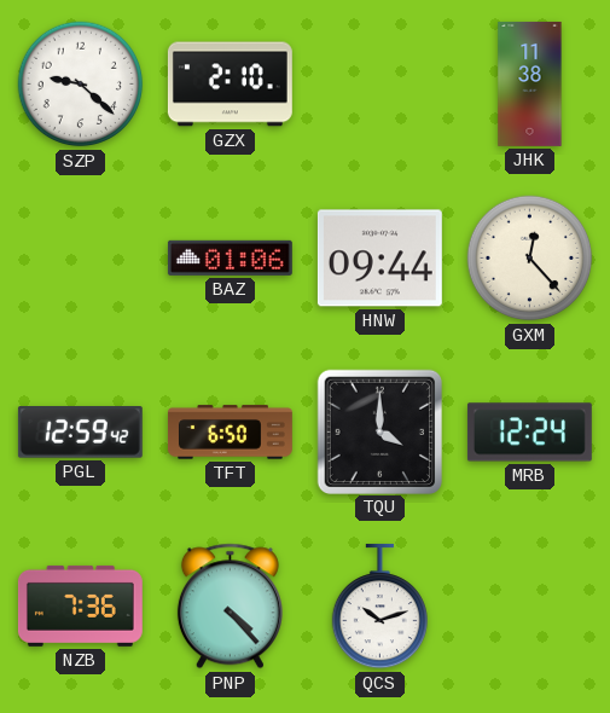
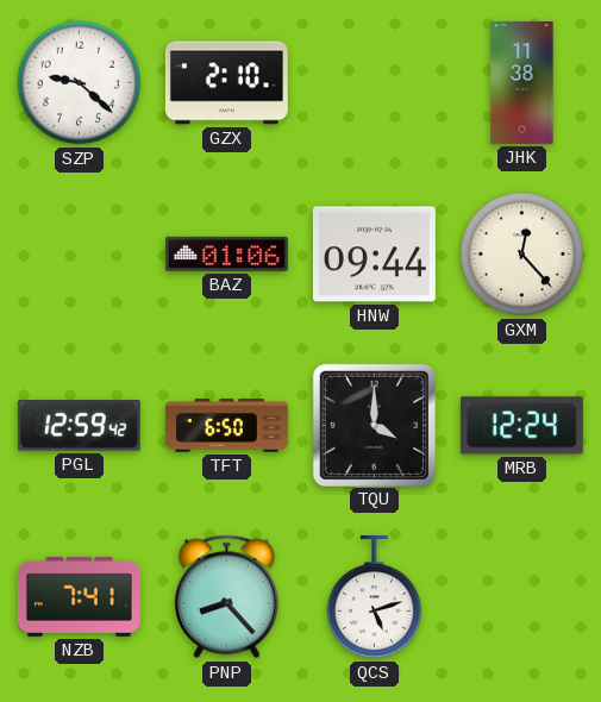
NZB: 7:36 -> 7:41 (79, 596)
PNP: 4:23 -> 8:23 (226, 597)
QCS: 10:12 -> 5:12 (374, 597)
